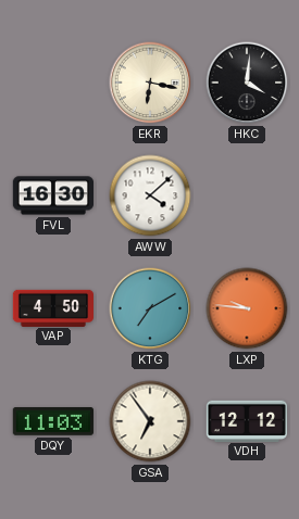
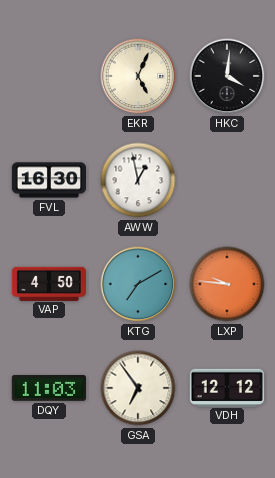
EKR: 6:17 -> 5:04 (138, 76)
AWW: 4:08 -> 12:58 (138, 180)
